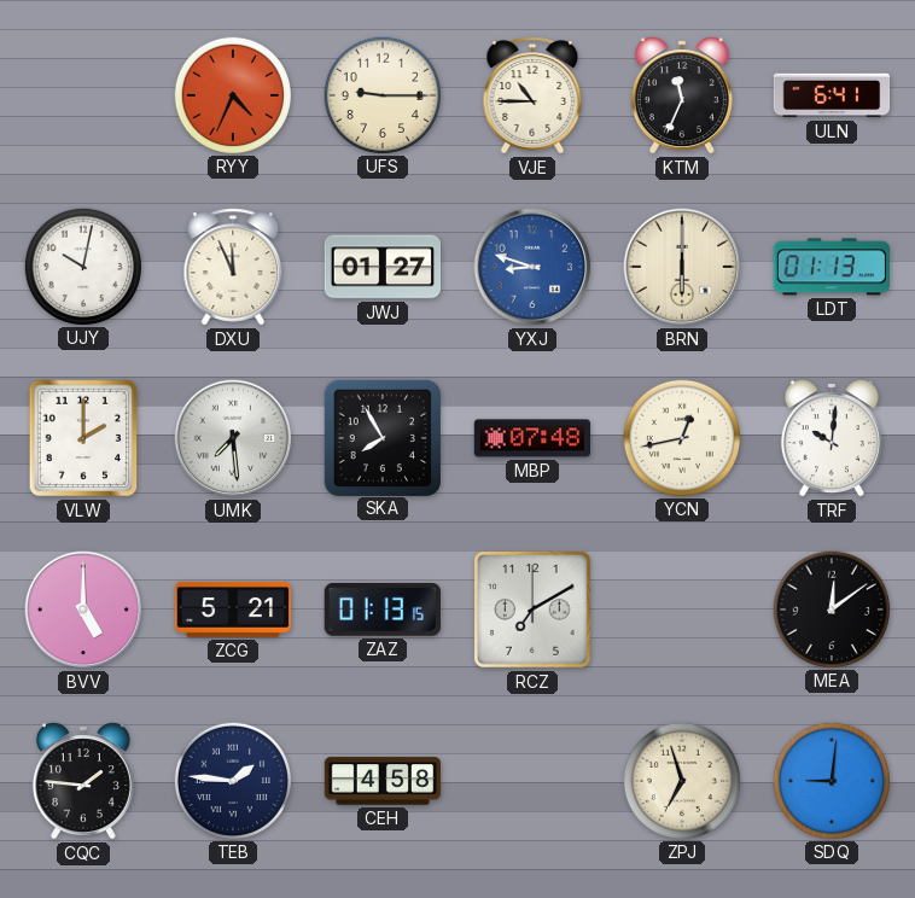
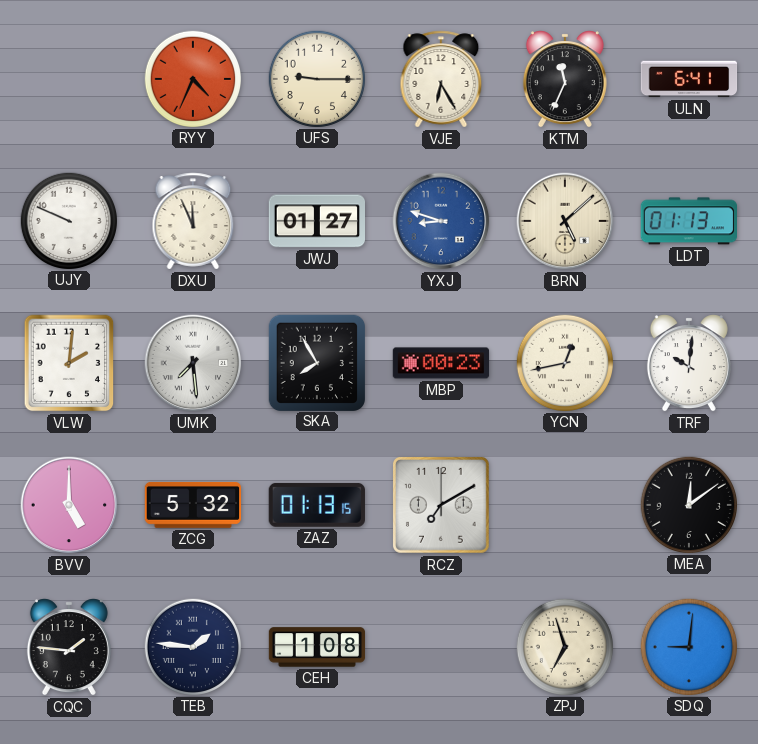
VJE: 10:45 -> 6:25 (441, 79)
UJY: 10:02 -> 9:49 (68, 220)
BRN: 6:00 -> 5:08 (565, 221)
VLW: 2:00 -> 2:01 (69, 363)
MBP: 07:48 -> 00:23 (441, 363)
ZCG: 5:21 -> 5:32 (193, 505)
CEH: 4:58 -> 1:08 (317, 647)
